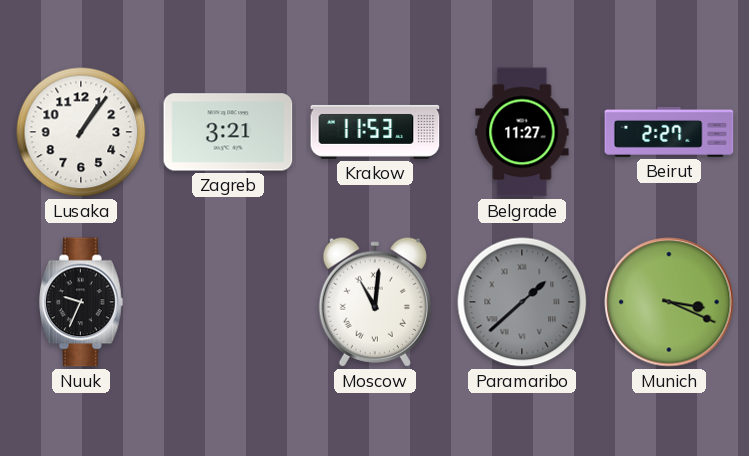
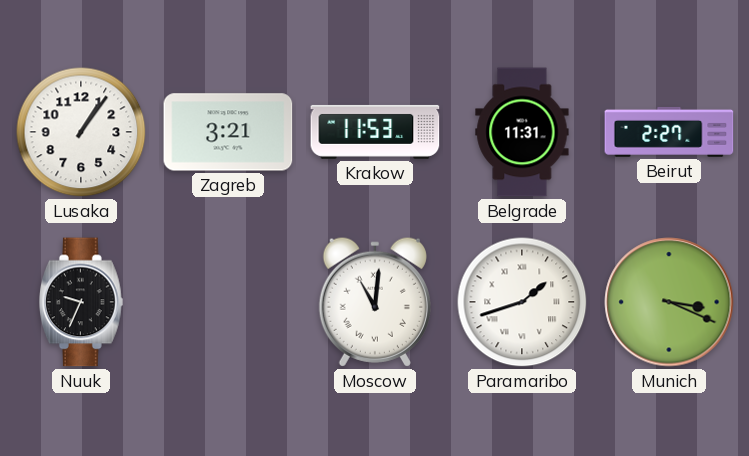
Belgrade: 11:27 -> 11:31 (522, 132)
Paramaribo: 1:38 -> 1:42 (522, 302)
Paramaribo dial: grey -> white (522, 302)
